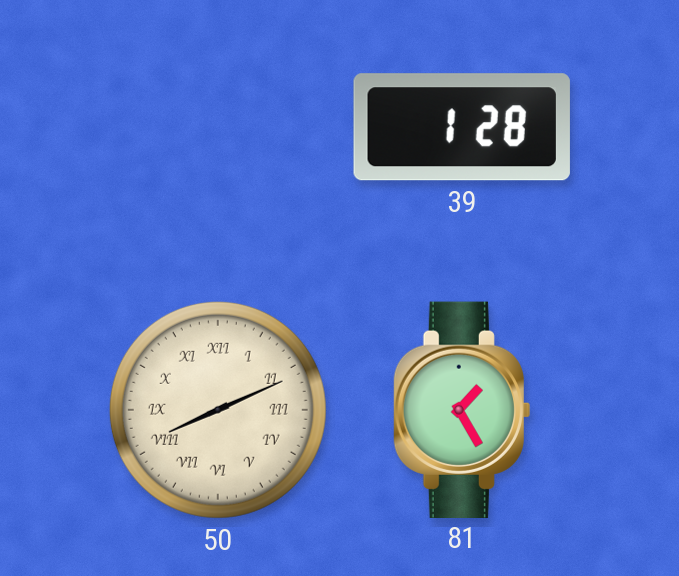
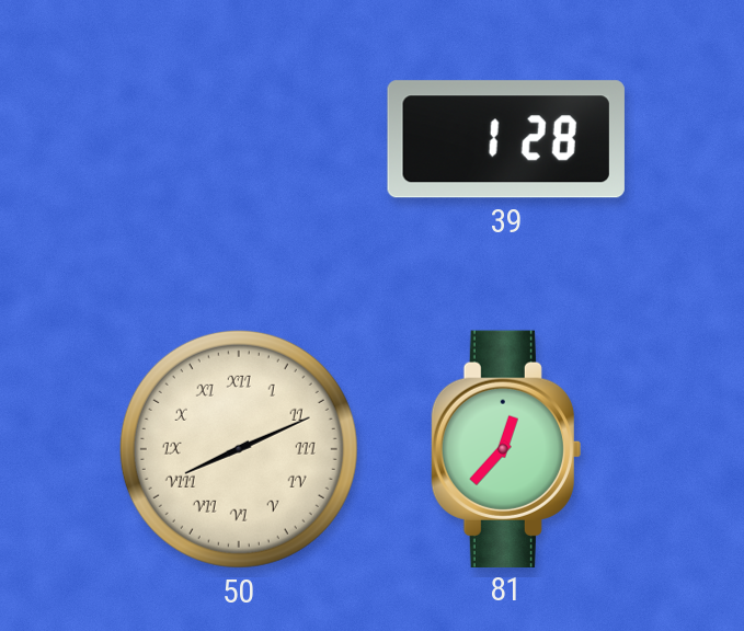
81: 1:25 -> 12:37 (506, 448)
